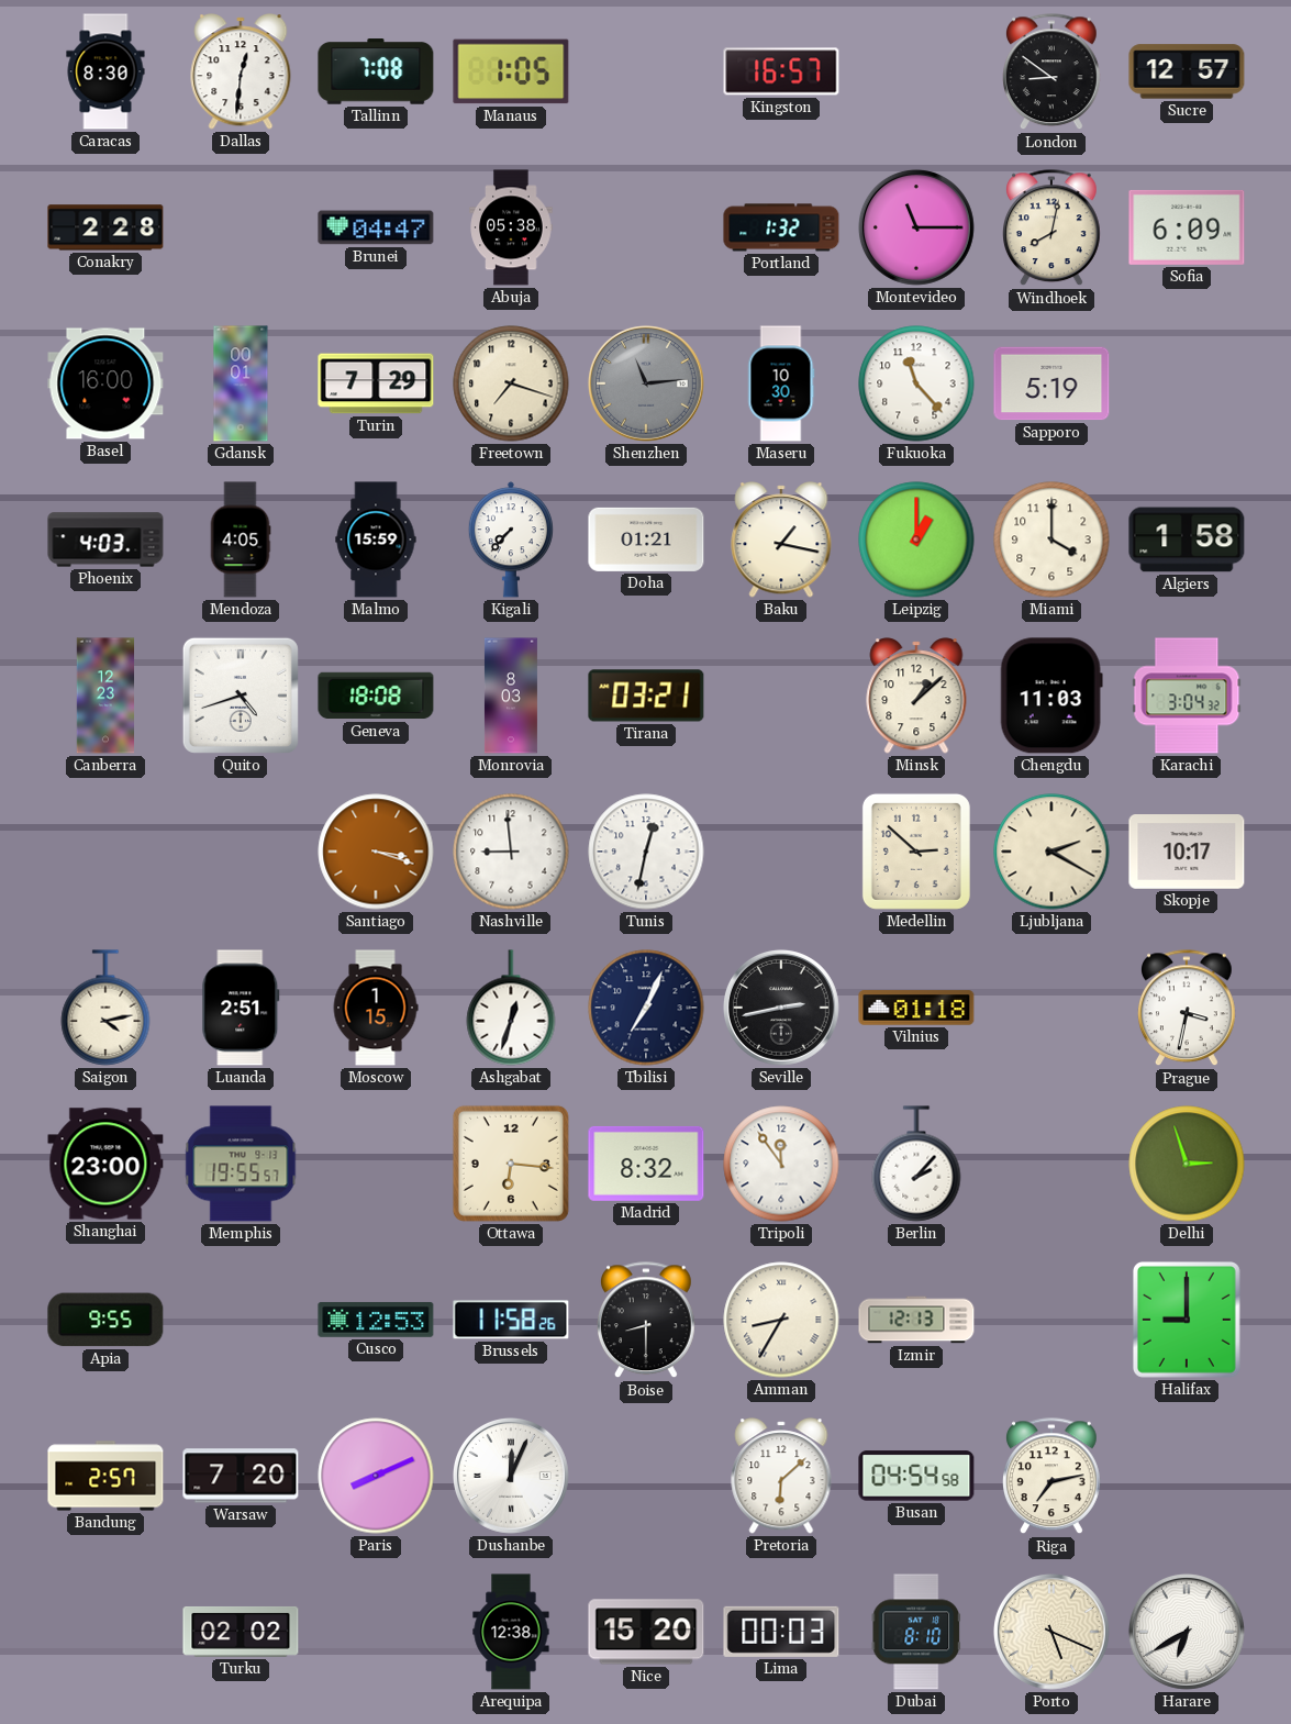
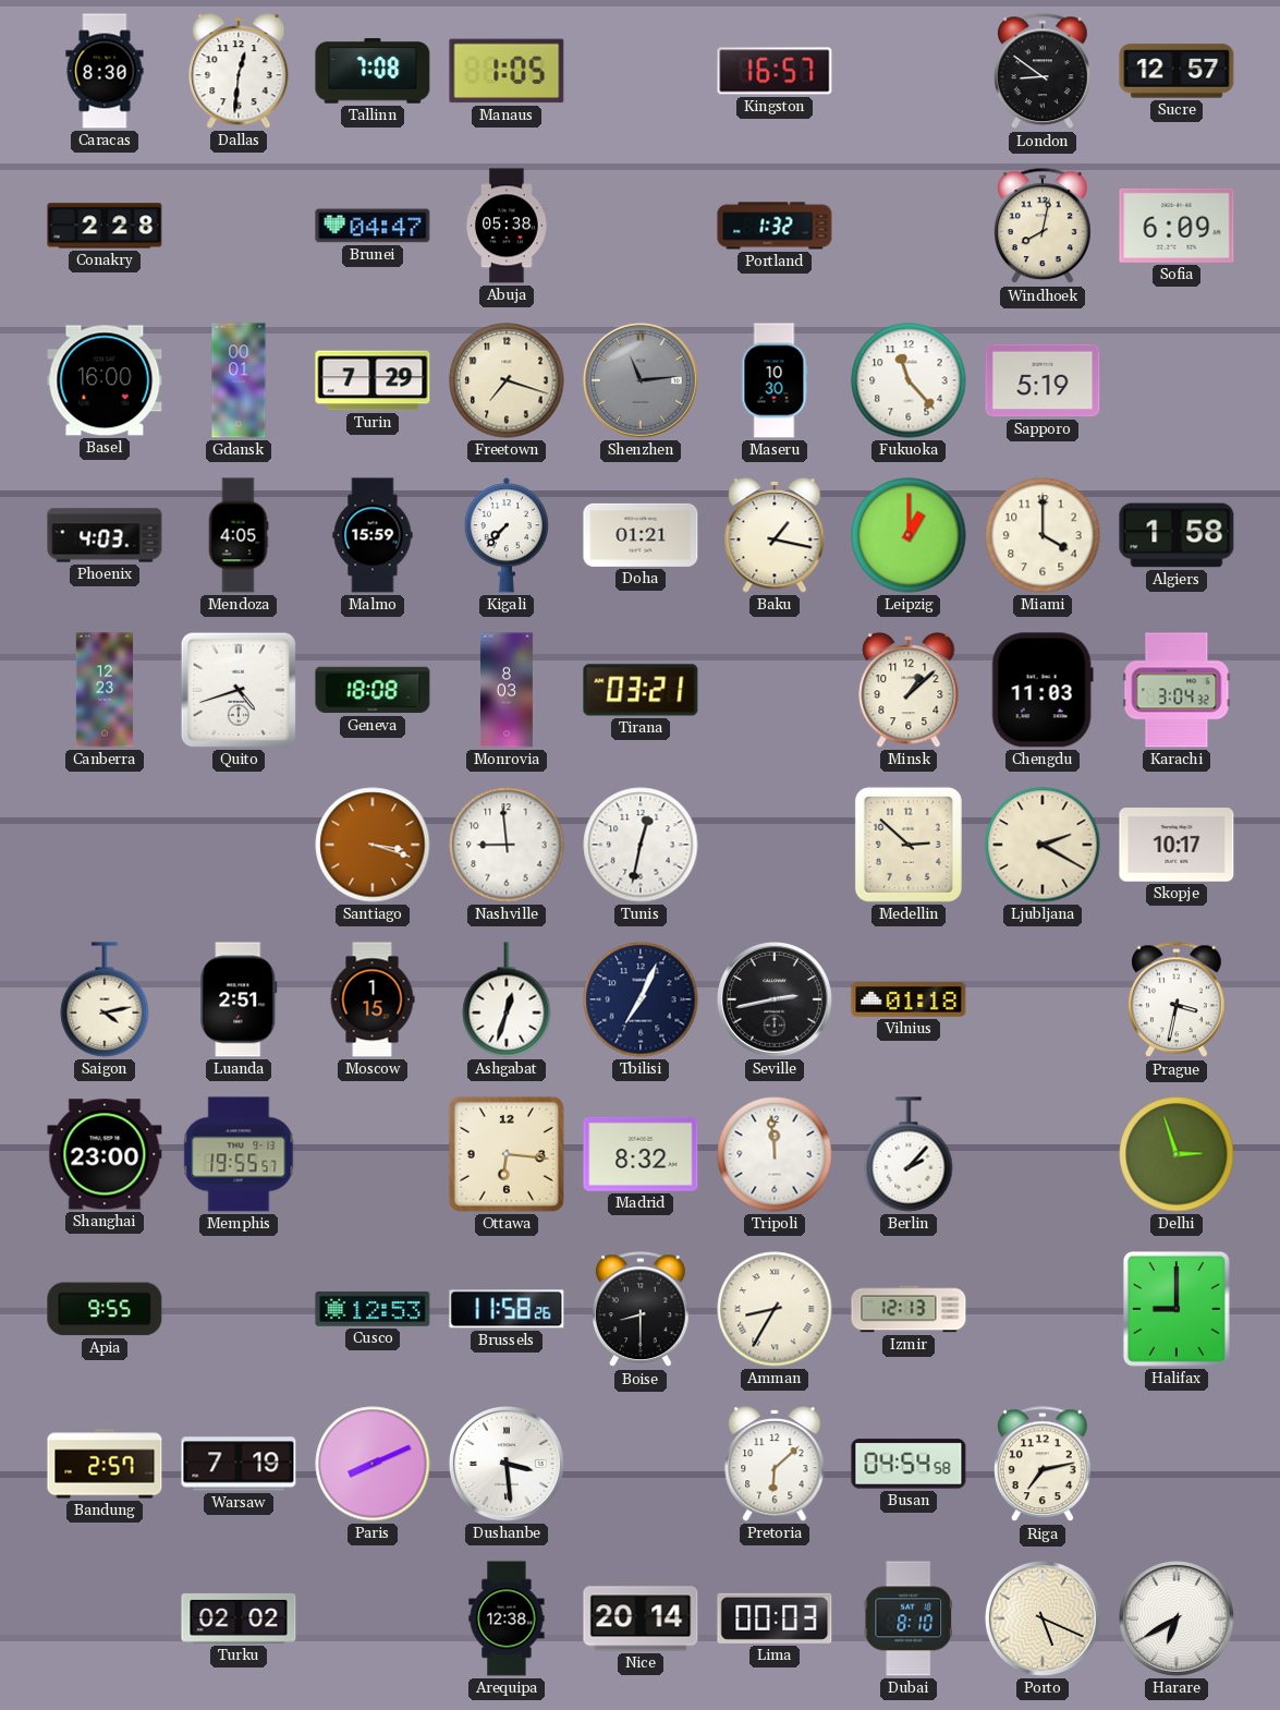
Montevideo: 11:15 -> none (916, 227)
Tripoli: 11:54 -> 11:59 (775, 1154)
Warsaw: 7:20 -> 7:19 (239, 1464)
Dushanbe: 12:04 -> 3:29 (507, 1464)
Nice: 15:20 -> 20:14 (641, 1618)
